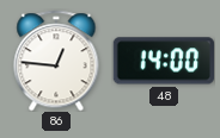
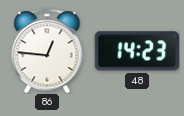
48: 14:00 -> 14:23 (136, 51)
